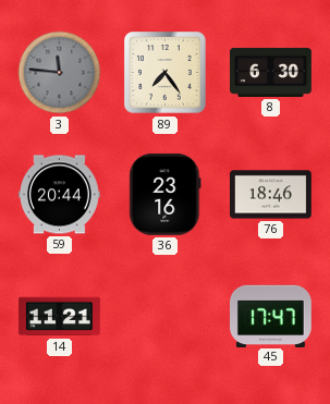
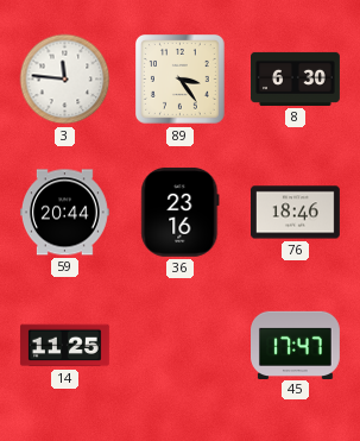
3 dial: grey -> white (65, 80)
89: 7:24 -> 3:24 (181, 80)
14: 11:21 -> 11:25 (64, 346)
